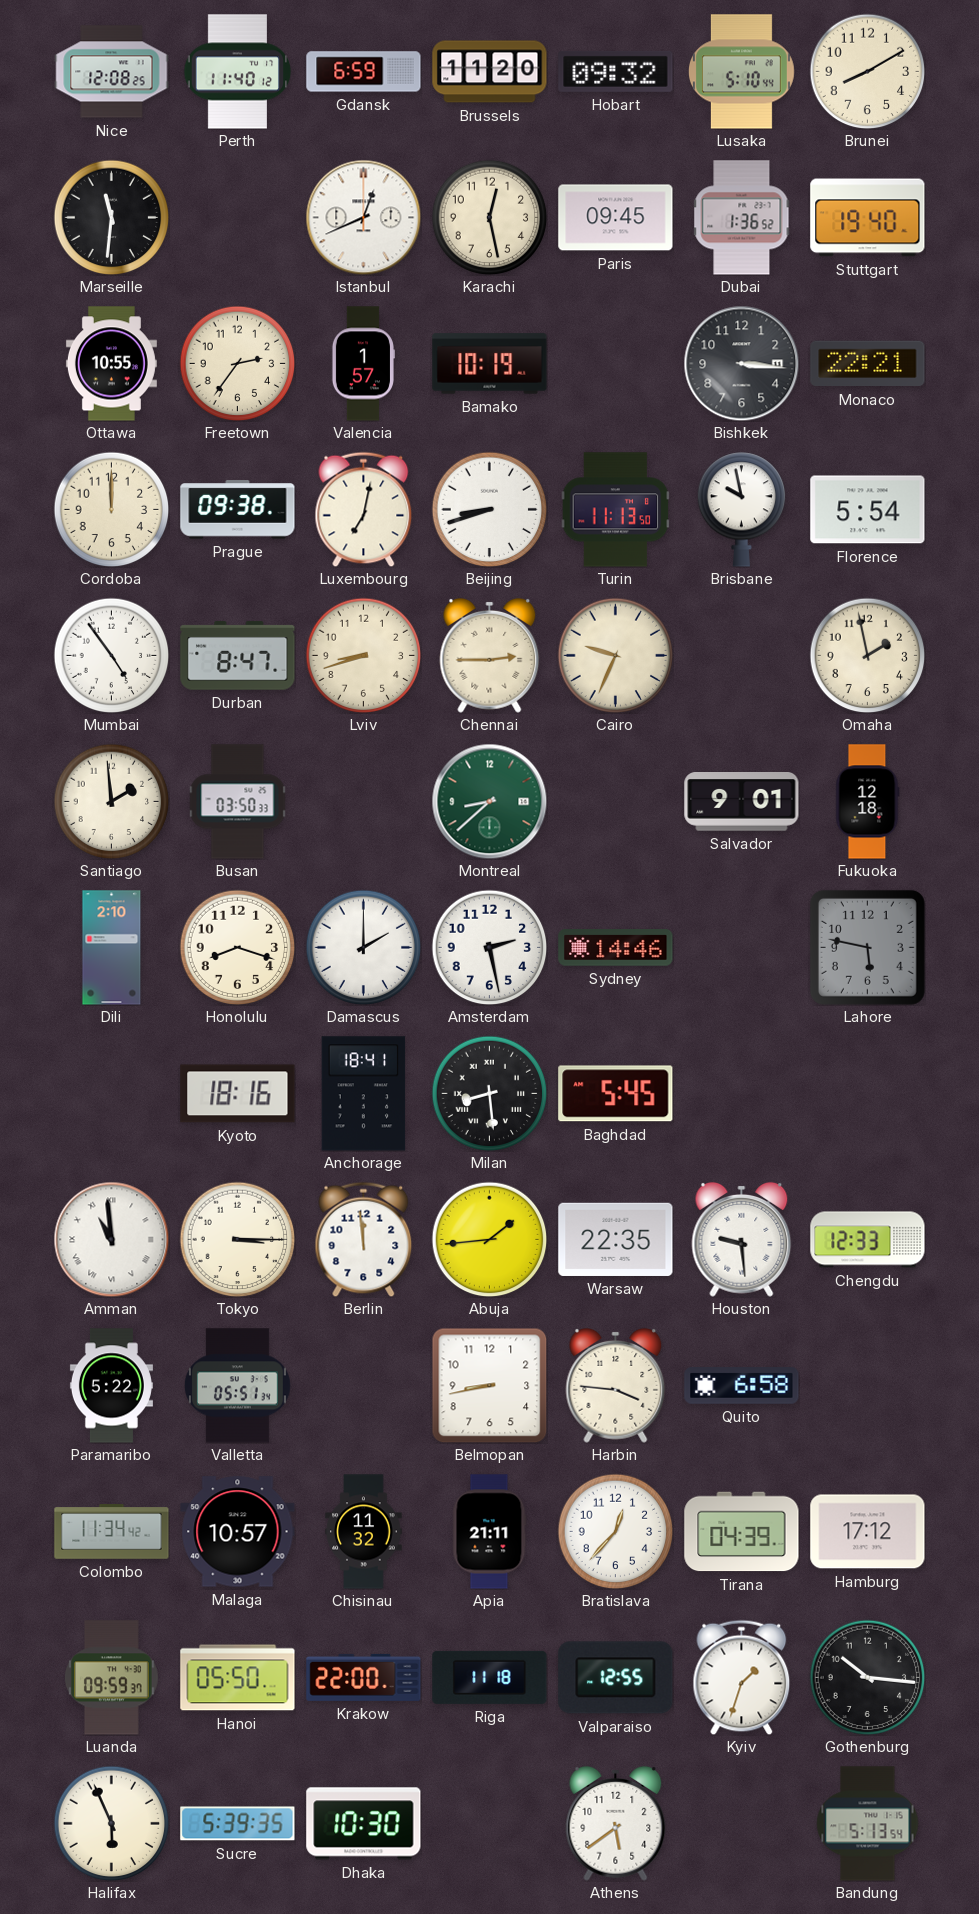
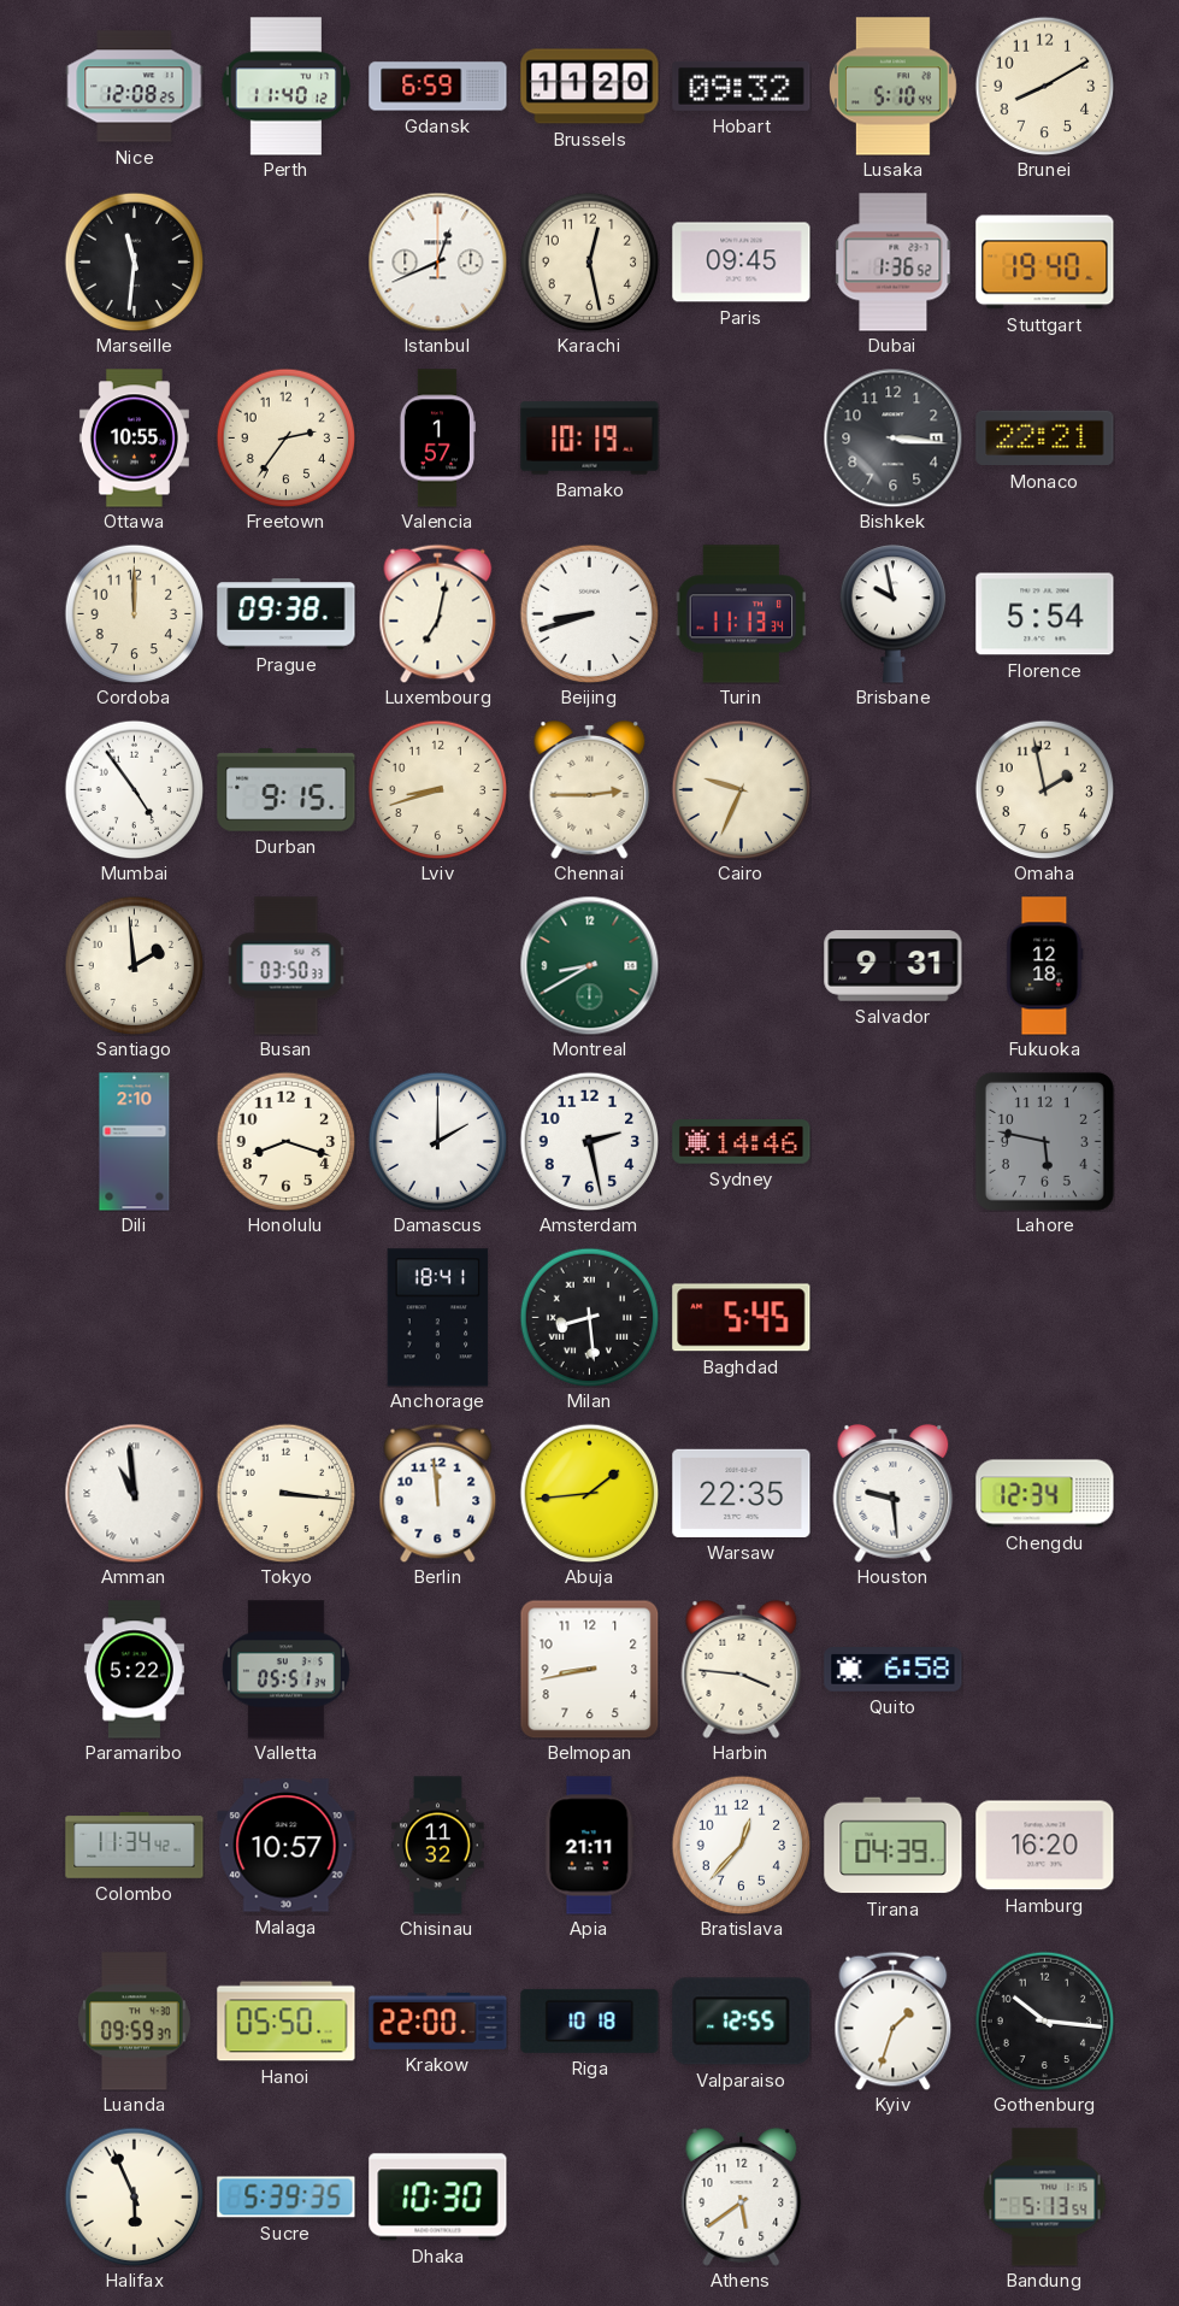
Turin: 11:13:50 -> 11:13:34 (742, 614)
Durban: 8:47 -> 9:15 (287, 790)
Montreal: 8:38 -> 8:40 (589, 965)
Salvador: 9:01 -> 9:31 (894, 966)
Kyoto: 18:16 -> none (238, 1094)
Tokyo: 3:15 -> 3:16 (285, 1493)
Chengdu: 12:33 -> 12:34 (1045, 1494)
Hamburg: 17:12 -> 16:20 (1045, 1846)
Riga: 11:18 -> 10:18 (590, 2020)
